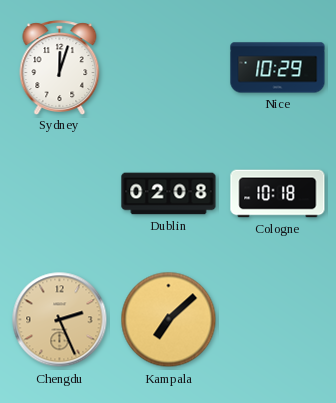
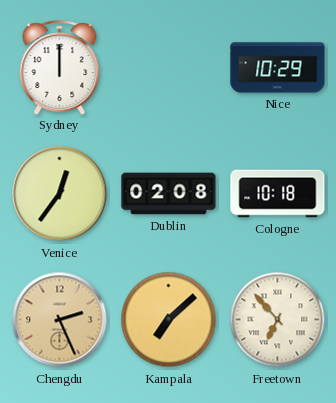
Sydney: 12:03 -> 12:00 (60, 67)
Venice: none -> 12:36 (60, 194)
Freetown: none -> 6:53 (278, 320)
